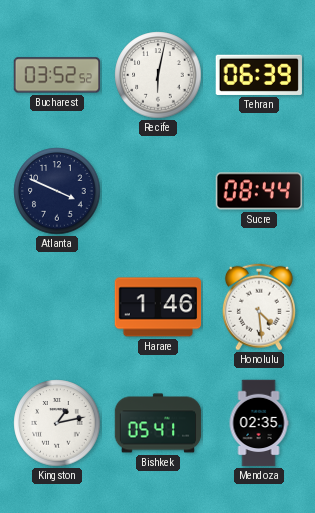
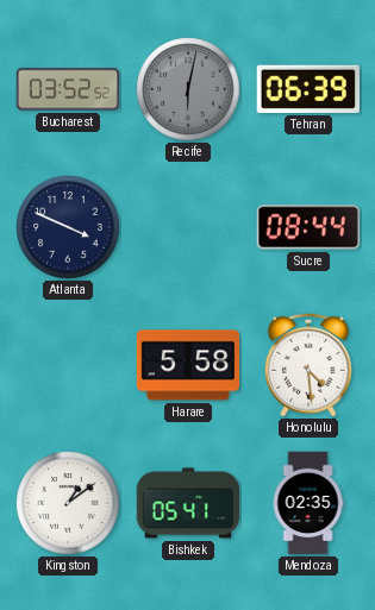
Recife dial: white -> grey (188, 89)
Harare: 1:46 -> 5:58 (188, 365)
Kingston: 1:13 -> 1:09 (68, 503)
